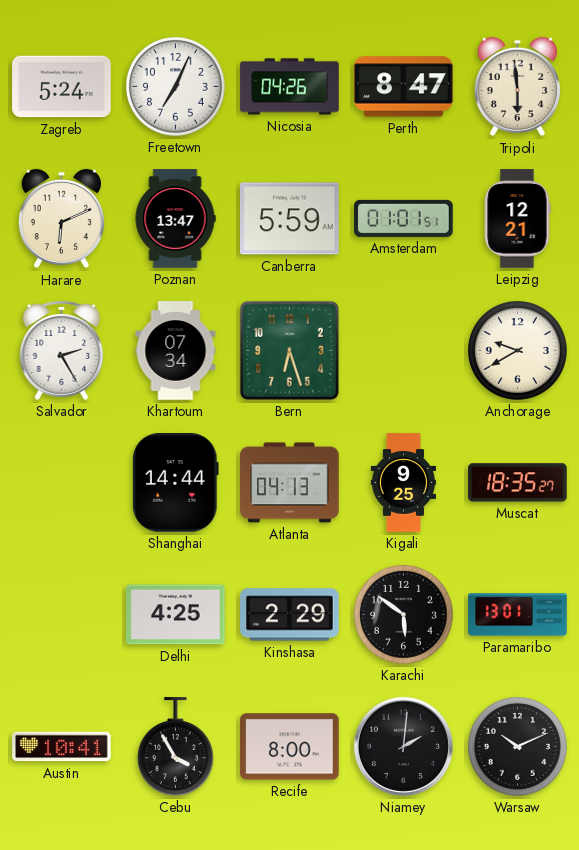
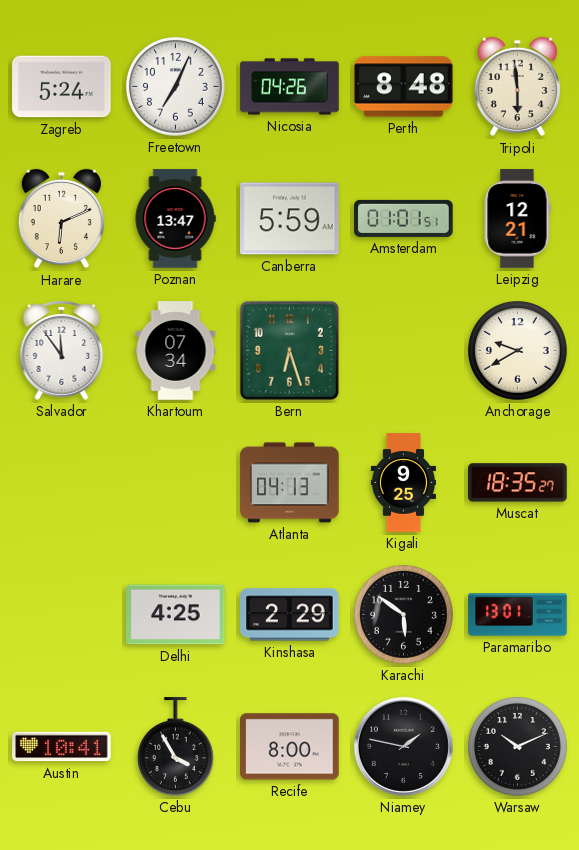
Perth: 8:47 -> 8:48 (404, 87)
Salvador: 2:25 -> 11:54 (62, 350)
Shanghai: 14:44 -> none (175, 483)
Niamey: 2:01 -> 1:47 (403, 746)
